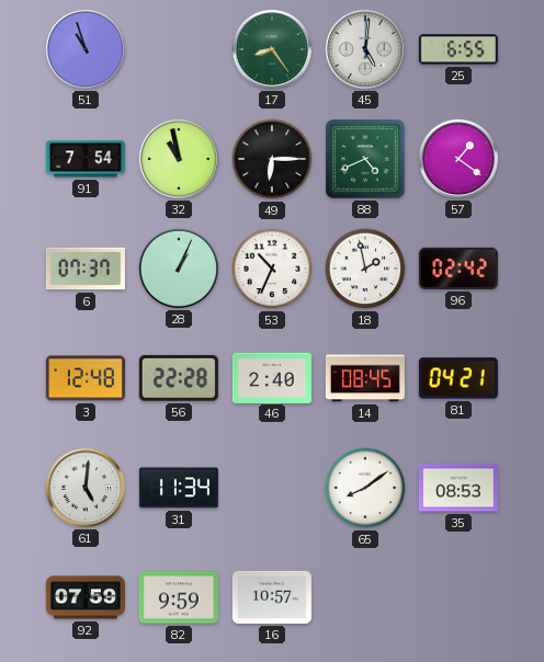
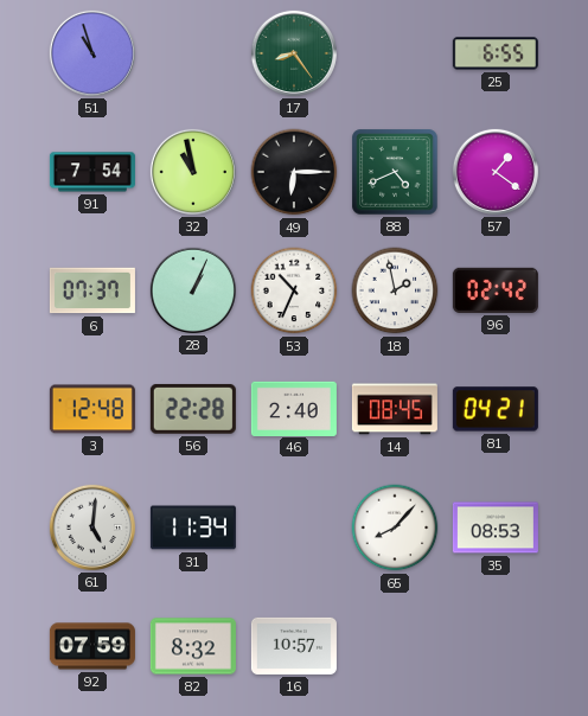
45: 5:01 -> none (365, 49)
65: 8:09 -> 8:07 (395, 528)
82: 9:59 -> 8:32 (193, 646)
